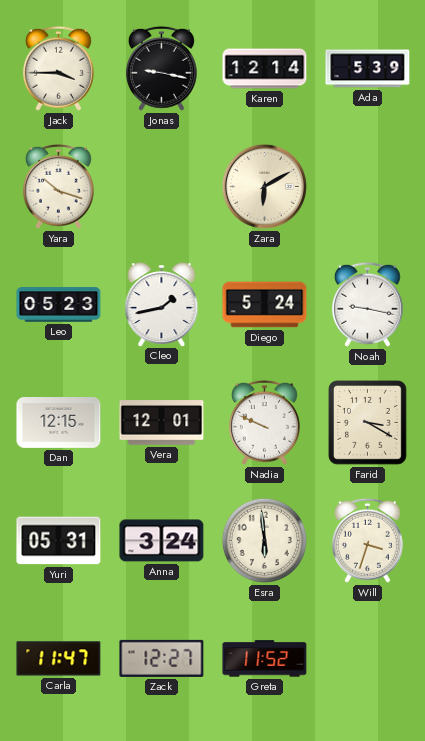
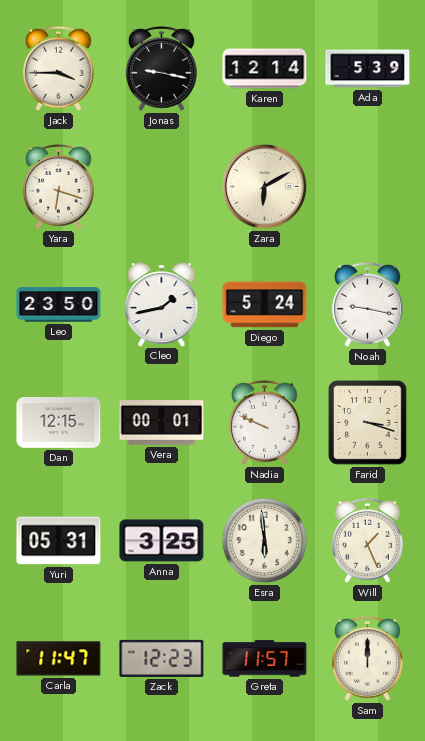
Yara: 10:18 -> 6:18 (58, 186)
Leo: 05:23 -> 23:50 (59, 305)
Vera: 12:01 -> 00:01 (162, 423)
Farid: 3:20 -> 3:18 (368, 423)
Anna: 3:24 -> 3:25 (162, 541)
Will: 3:33 -> 1:26 (367, 540)
Zack: 12:27 -> 12:23 (162, 658)
Greta: 11:52 -> 11:57 (265, 659)
Sam: none -> 12:00 (367, 658)
